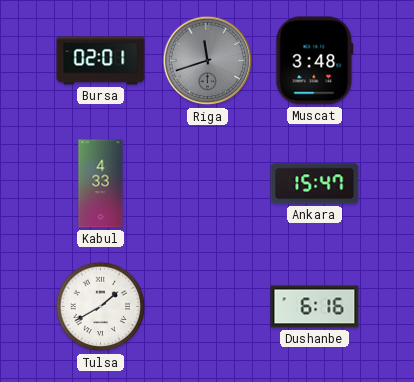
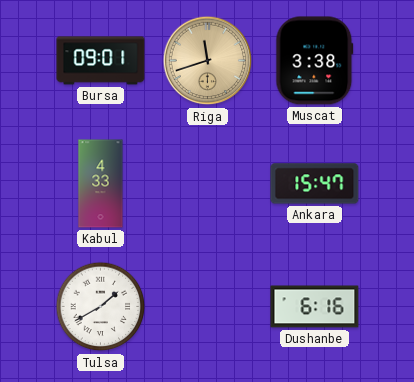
Bursa: 02:01 -> 09:01 (101, 61)
Riga dial: grey -> champagne (208, 61)
Muscat: 3:48 -> 3:38 (315, 61)
